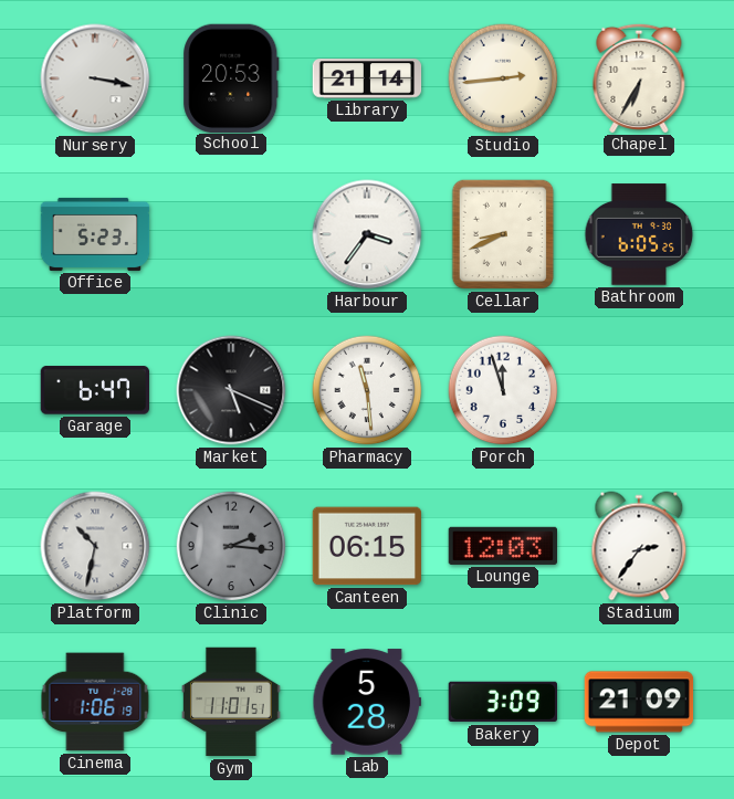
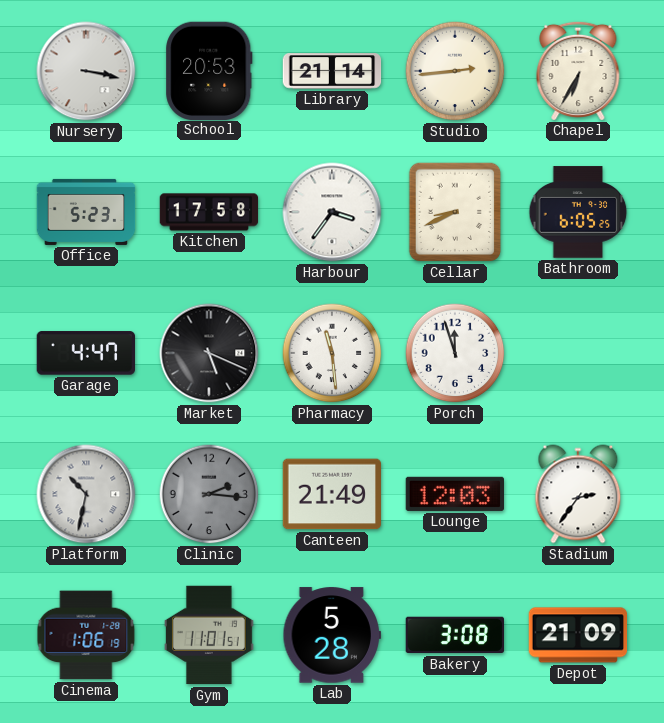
Kitchen: none -> 17:58 (209, 212)
Garage: 6:47 -> 4:47 (85, 353)
Canteen: 06:15 -> 21:49 (332, 494)
Bakery: 3:09 -> 3:08 (454, 635)
